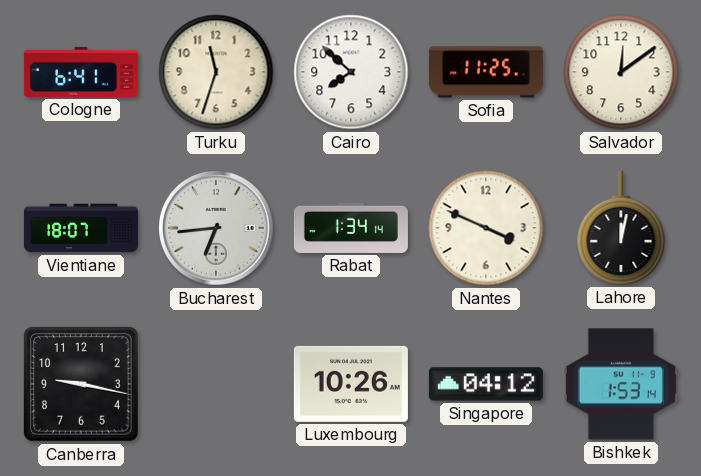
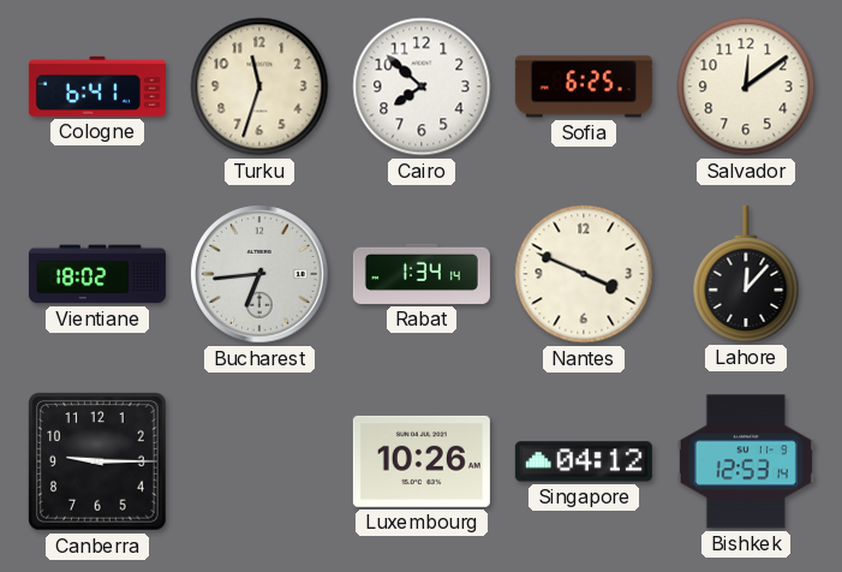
Sofia: 11:25 -> 6:25 (584, 87)
Vientiane: 18:07 -> 18:02 (97, 274)
Lahore: 12:02 -> 12:07 (746, 274)
Canberra: 9:17 -> 9:15 (98, 463)
Bishkek: 1:53 -> 12:53 (746, 461)
